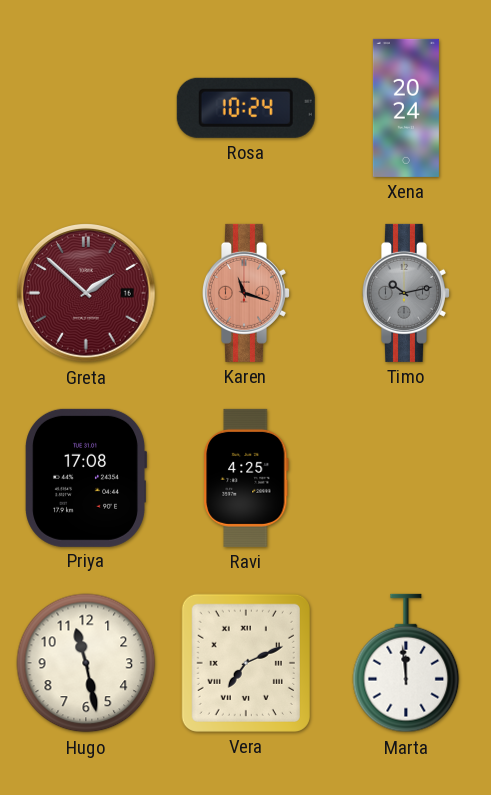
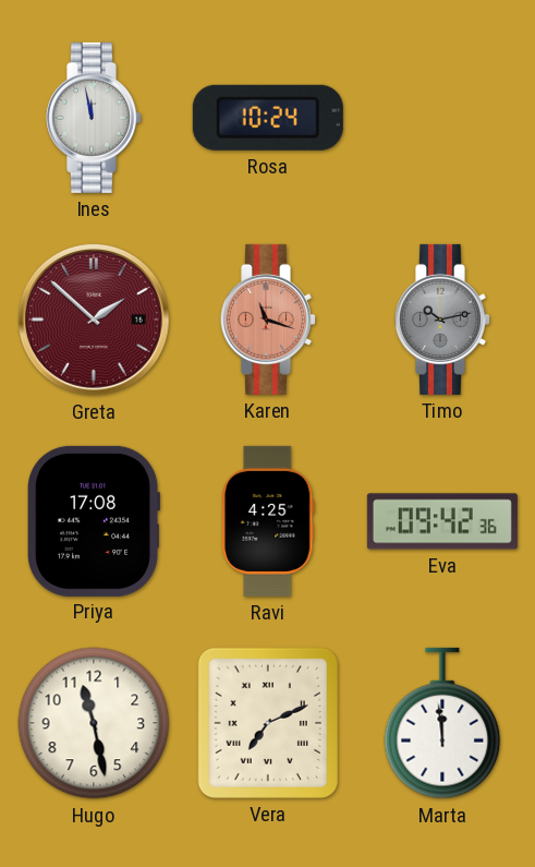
Ines: none -> 11:58 (94, 118)
Xena: 20:24 -> none (406, 108)
Eva: none -> 09:42 (442, 521)
